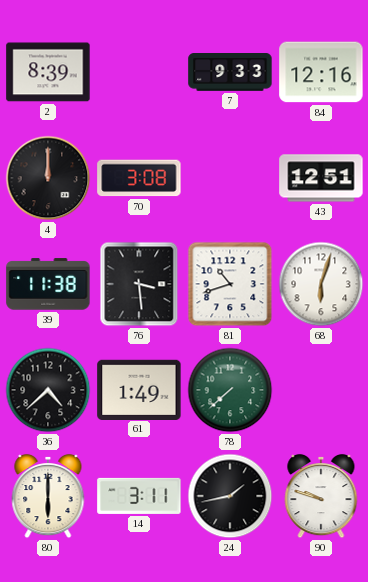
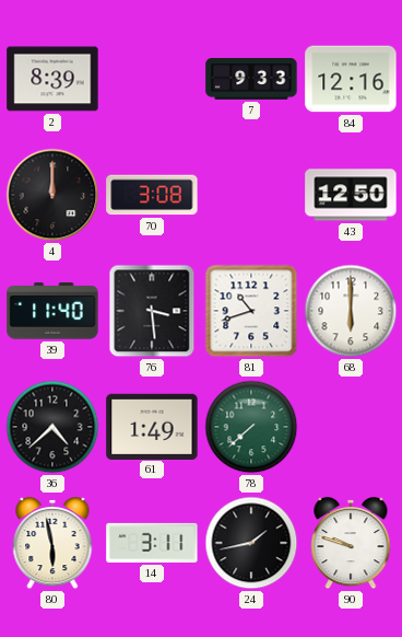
43: 12:51 -> 12:50 (351, 195)
39: 11:38 -> 11:40 (52, 311)
68: 6:03 -> 6:00 (351, 311)
80: 6:00 -> 5:58 (52, 543)
